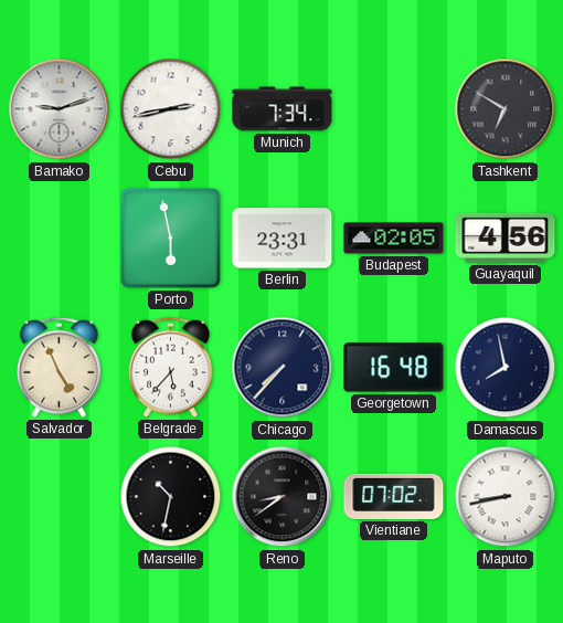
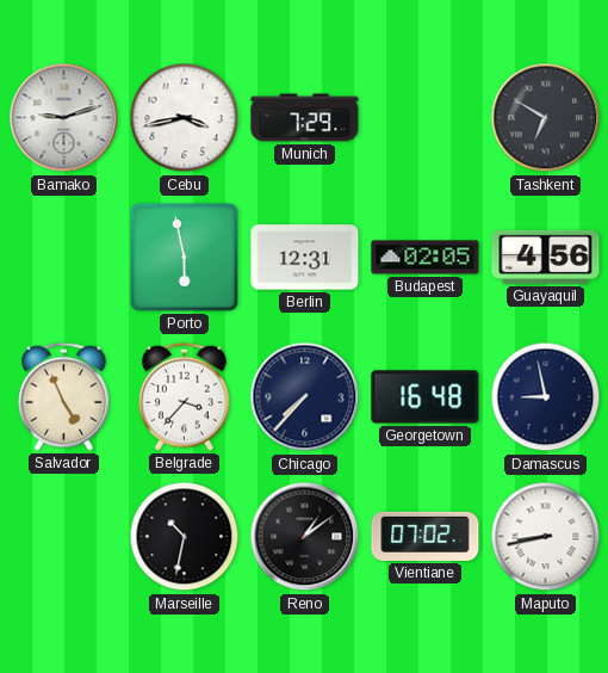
Cebu: 2:43 -> 3:43 (185, 118)
Munich: 7:34 -> 7:29 (305, 118)
Berlin: 23:31 -> 12:31 (305, 258)
Belgrade: 5:37 -> 3:37 (185, 396)
Damascus: 7:58 -> 8:58 (546, 397)
Reno: 8:39 -> 1:09 (305, 537)
